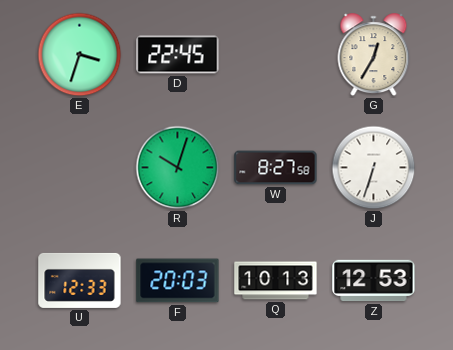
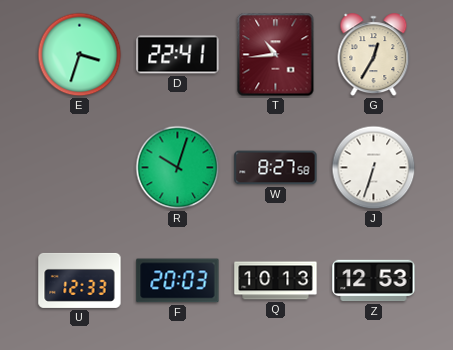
D: 22:45 -> 22:41 (178, 55)
T: none -> 10:44 (276, 55)
